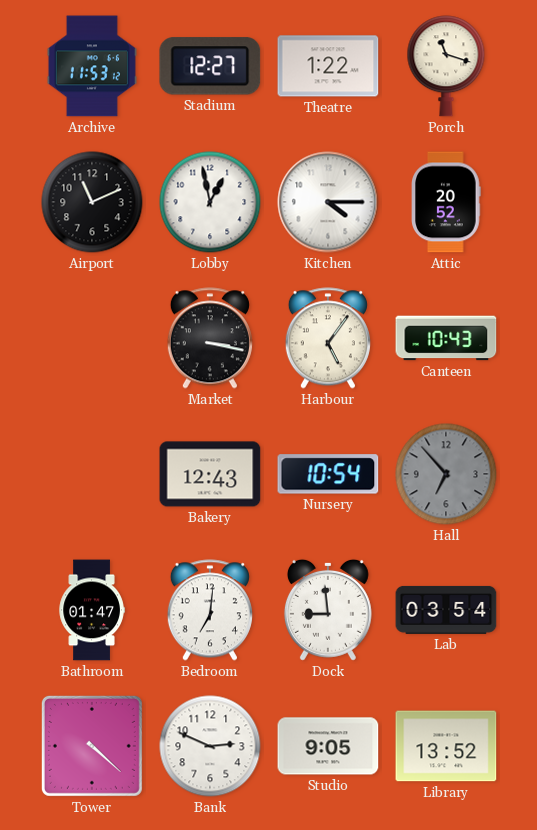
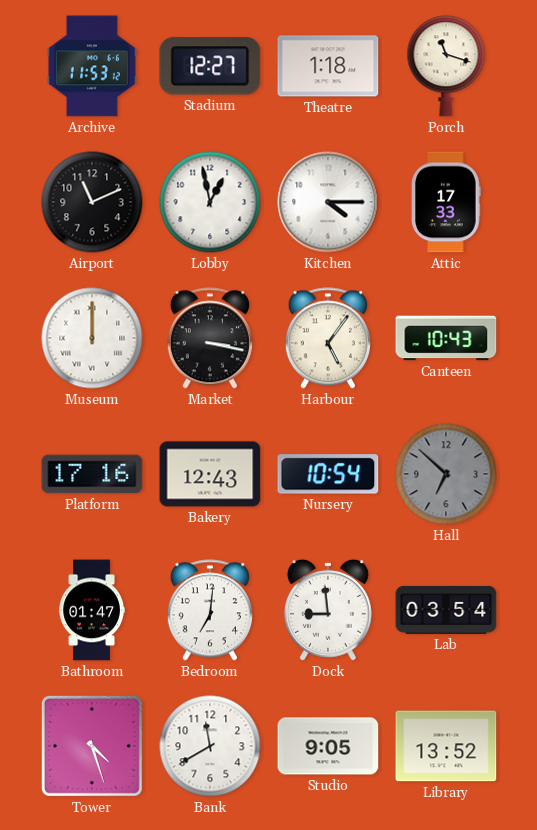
Theatre: 1:22 -> 1:18 (328, 66)
Attic: 20:52 -> 17:33 (446, 202)
Museum: none -> 12:00 (92, 338)
Platform: none -> 17:16 (92, 474)
Hall: 6:53 -> 6:52 (446, 474)
Tower: 4:22 -> 4:27 (92, 746)
Bank: 2:49 -> 11:40 (210, 746)
